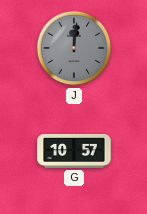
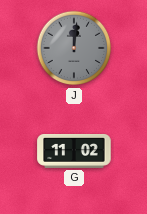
G: 10:57 -> 11:02 (74, 152)
